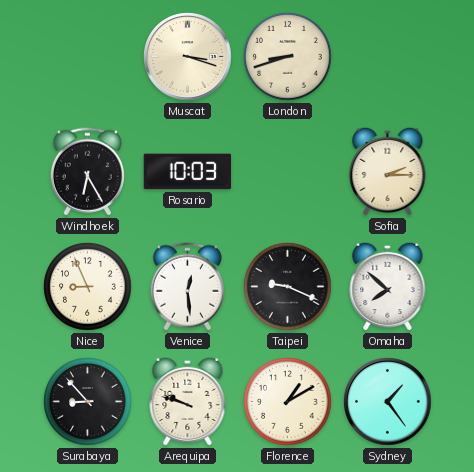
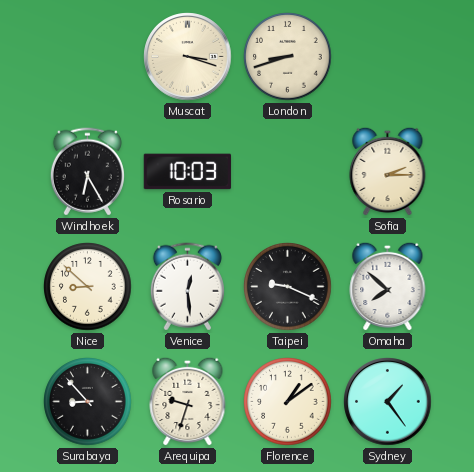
Nice: 8:56 -> 8:52 (88, 287)
Arequipa: 9:48 -> 9:33 (188, 401)
Florence: 1:10 -> 1:09 (288, 402)
